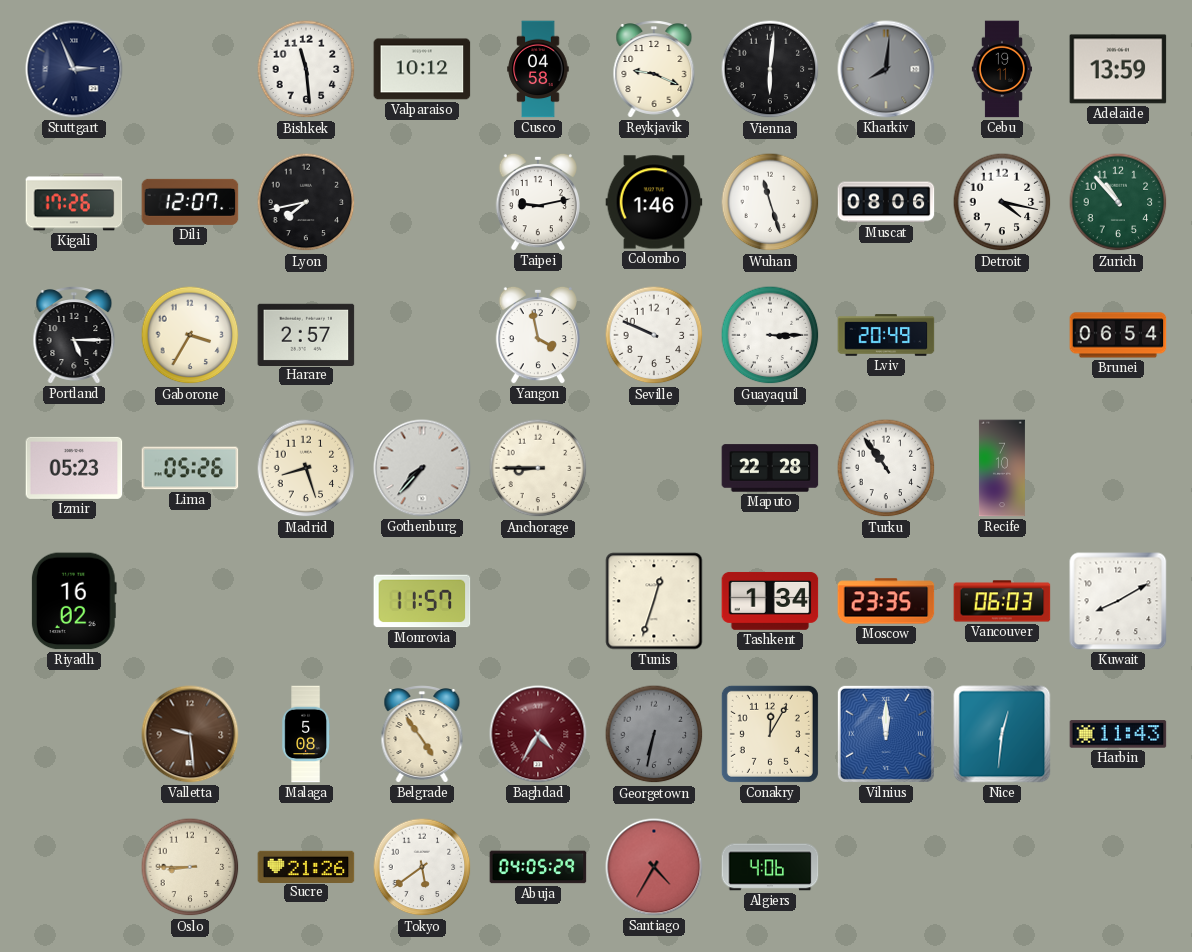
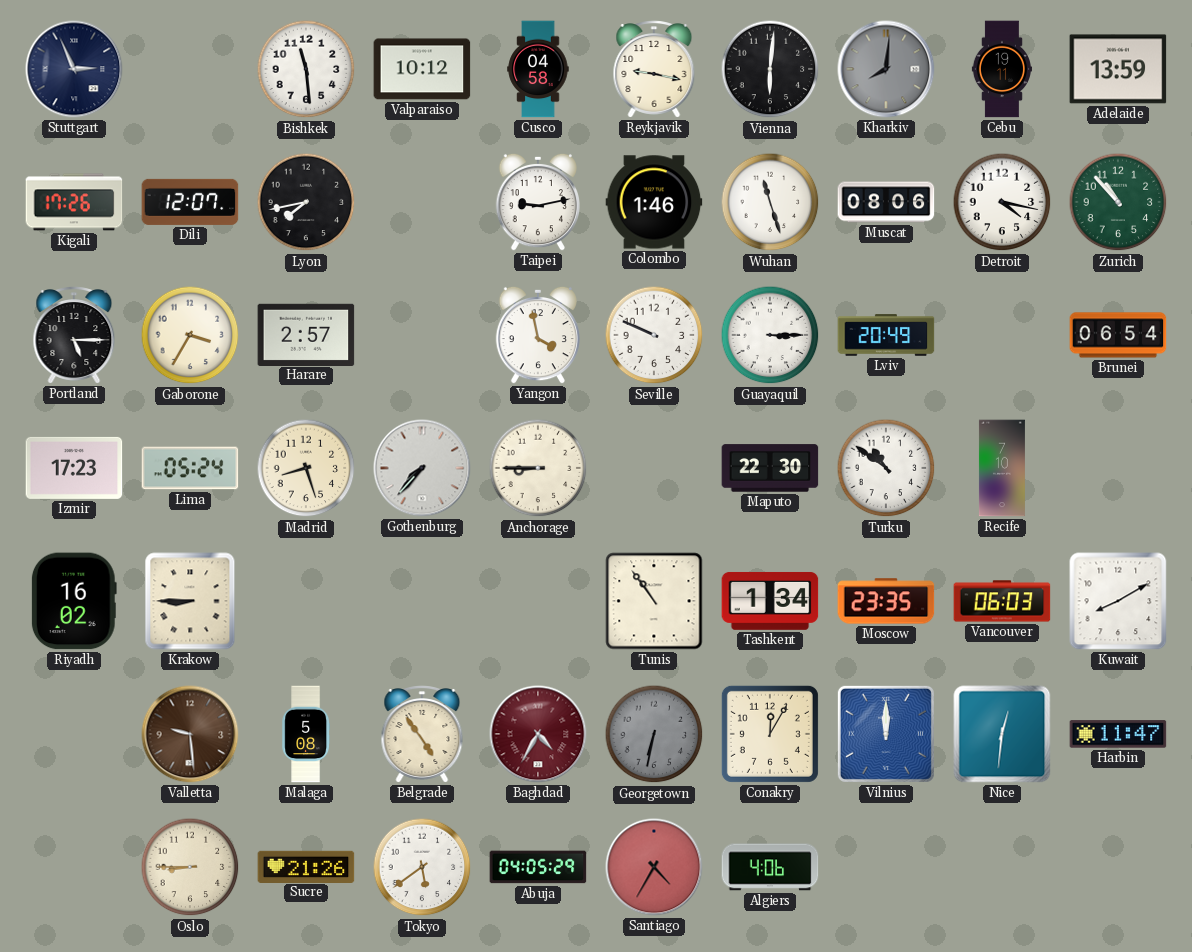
Reykjavik: 9:19 -> 9:17 (654, 69)
Izmir: 05:23 -> 17:23 (74, 468)
Lima: 05:26 -> 05:24 (190, 468)
Maputo: 22:28 -> 22:30 (770, 468)
Turku: 10:54 -> 10:51 (886, 468)
Krakow: none -> 8:45 (190, 601)
Monrovia: 11:57 -> none (422, 601)
Tunis: 12:33 -> 10:54 (654, 601)
Harbin: 11:43 -> 11:47 (1118, 734)
